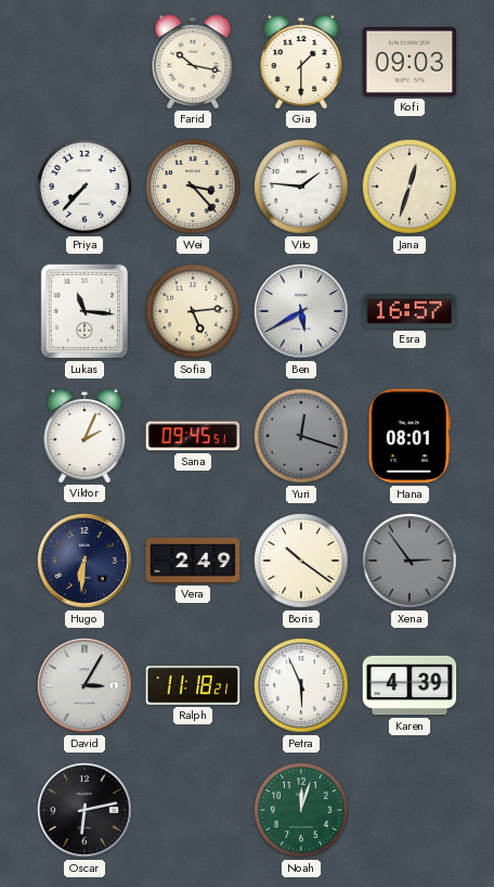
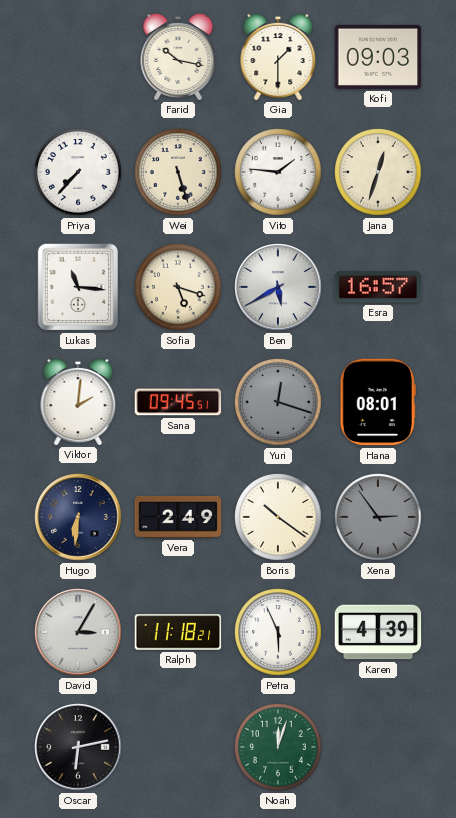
Wei: 3:23 -> 5:27 (178, 172)
Sofia: 5:14 -> 5:18 (178, 287)
Viktor: 2:04 -> 2:01 (78, 401)
